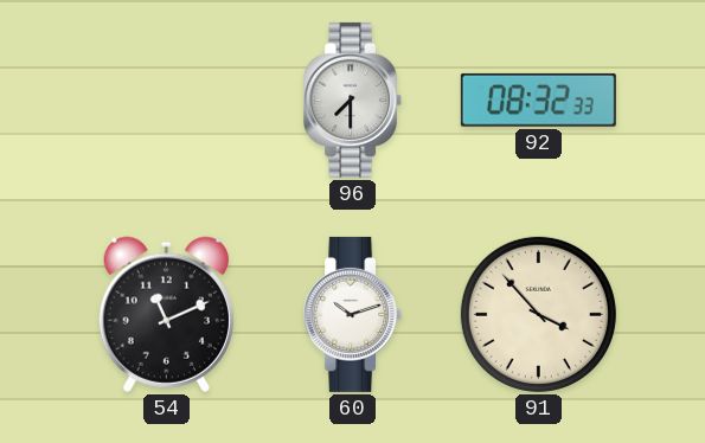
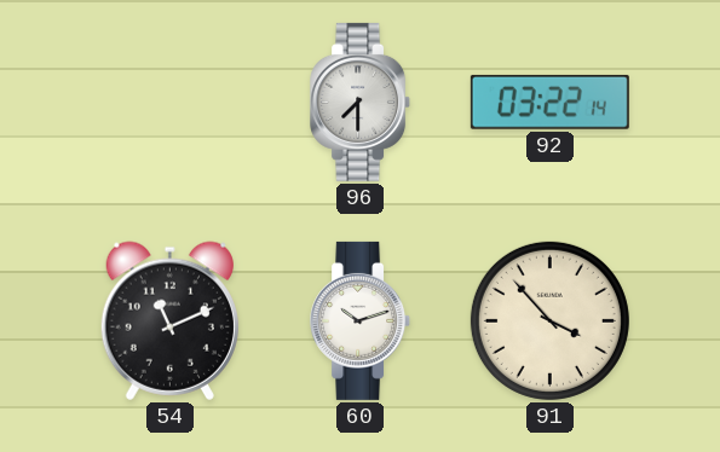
92: 08:32 -> 03:22 (549, 102)
